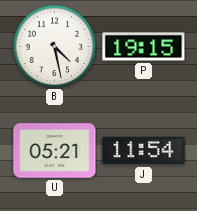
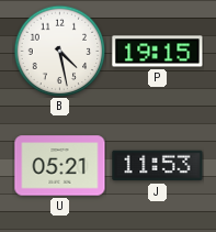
J: 11:54 -> 11:53 (158, 166)
